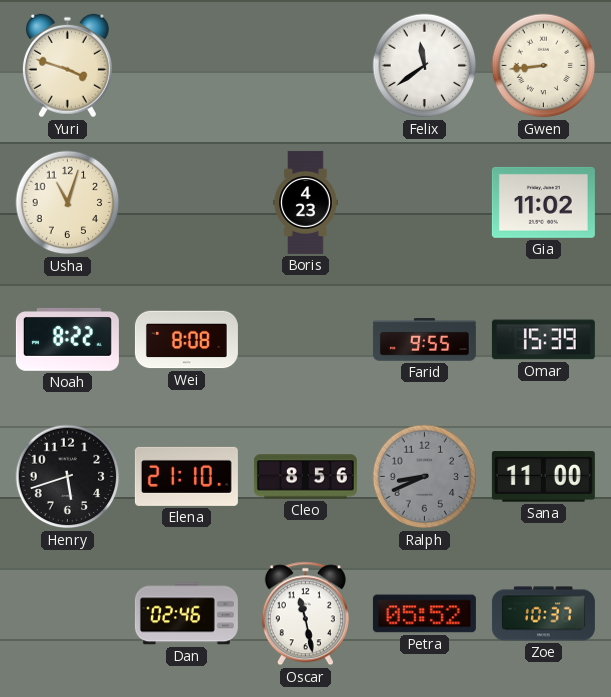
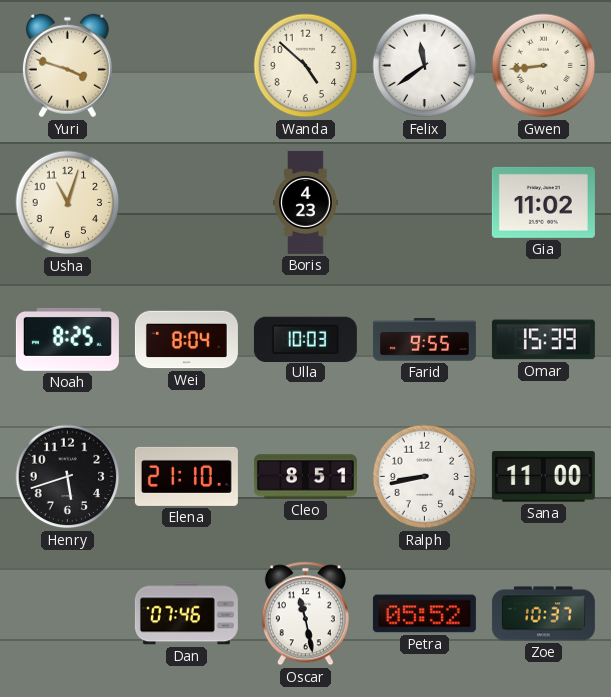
Wanda: none -> 4:52 (306, 66)
Noah: 8:22 -> 8:25 (67, 340)
Wei: 8:08 -> 8:04 (186, 340)
Ulla: none -> 10:03 (305, 339)
Cleo: 8:56 -> 8:51 (305, 477)
Ralph: 8:41 -> 8:43 (425, 477)
Ralph dial: grey -> white (425, 477)
Dan: 02:46 -> 07:46 (186, 614)
